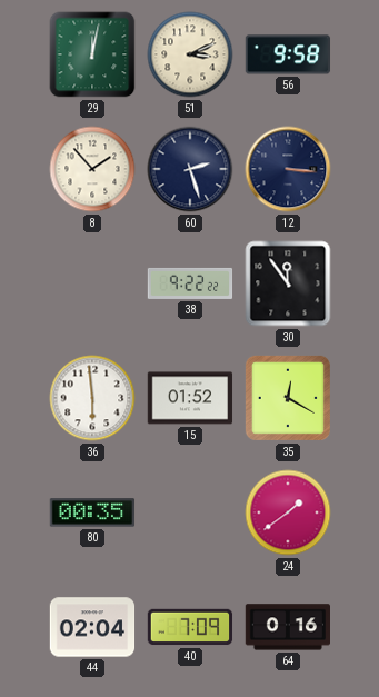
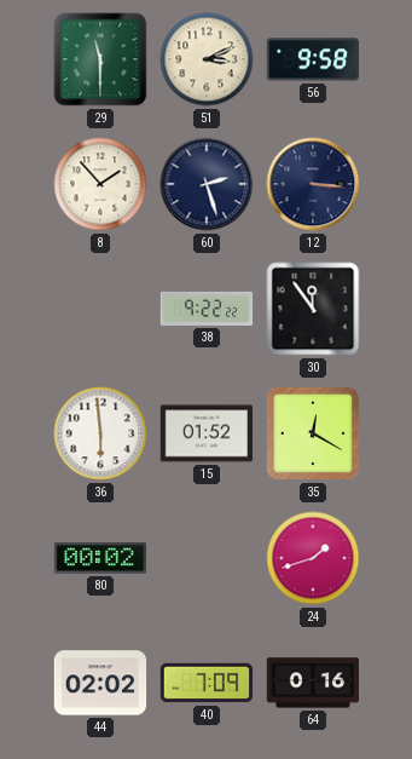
29: 12:02 -> 11:30 (100, 59)
80: 00:35 -> 00:02 (100, 558)
24: 1:39 -> 1:42 (313, 558)
44: 02:04 -> 02:02 (100, 683)
